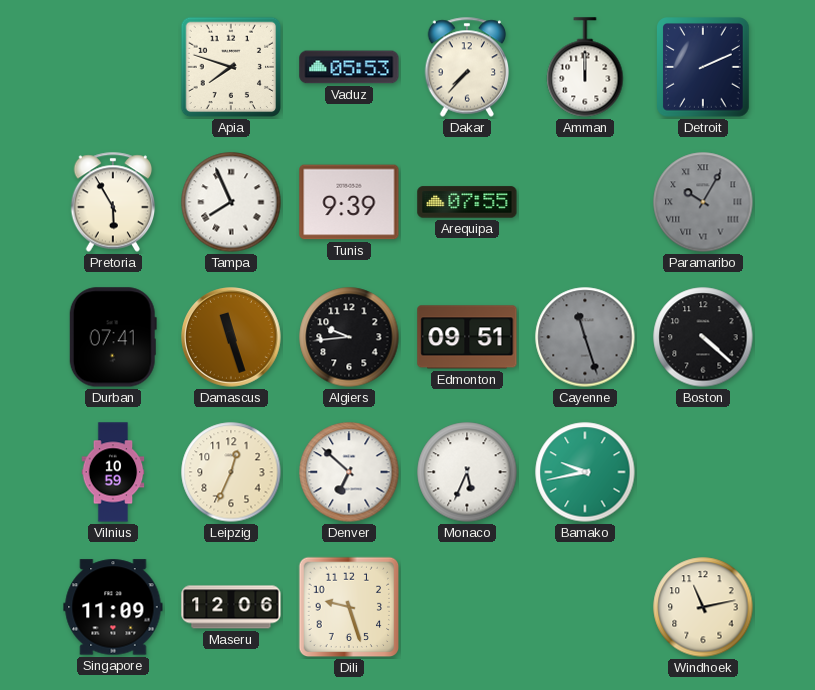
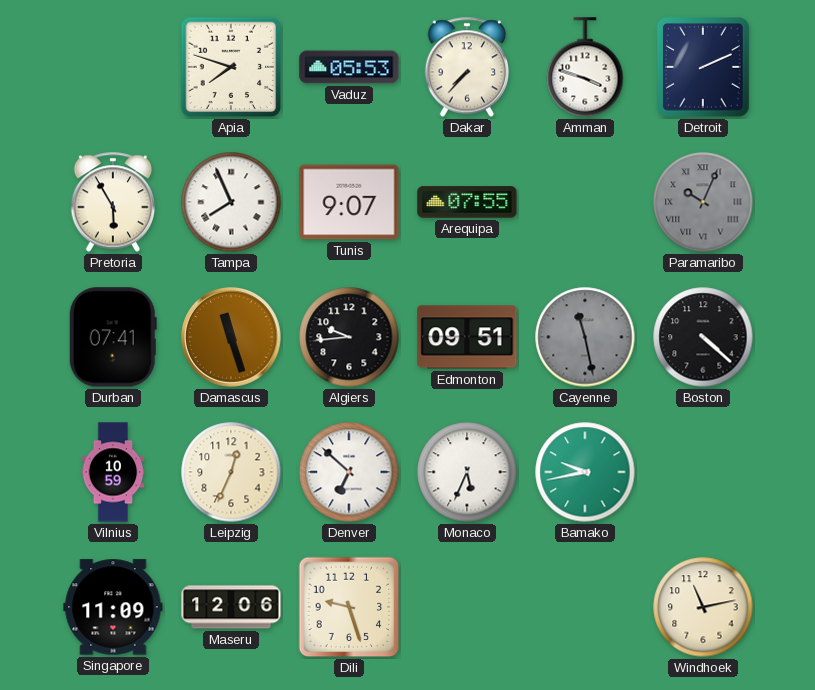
Amman: 12:00 -> 3:48 (585, 67)
Tunis: 9:39 -> 9:07 (349, 202)
Paramaribo: 10:05 -> 10:04 (703, 202)
Cayenne: 11:27 -> 11:28 (585, 337)
